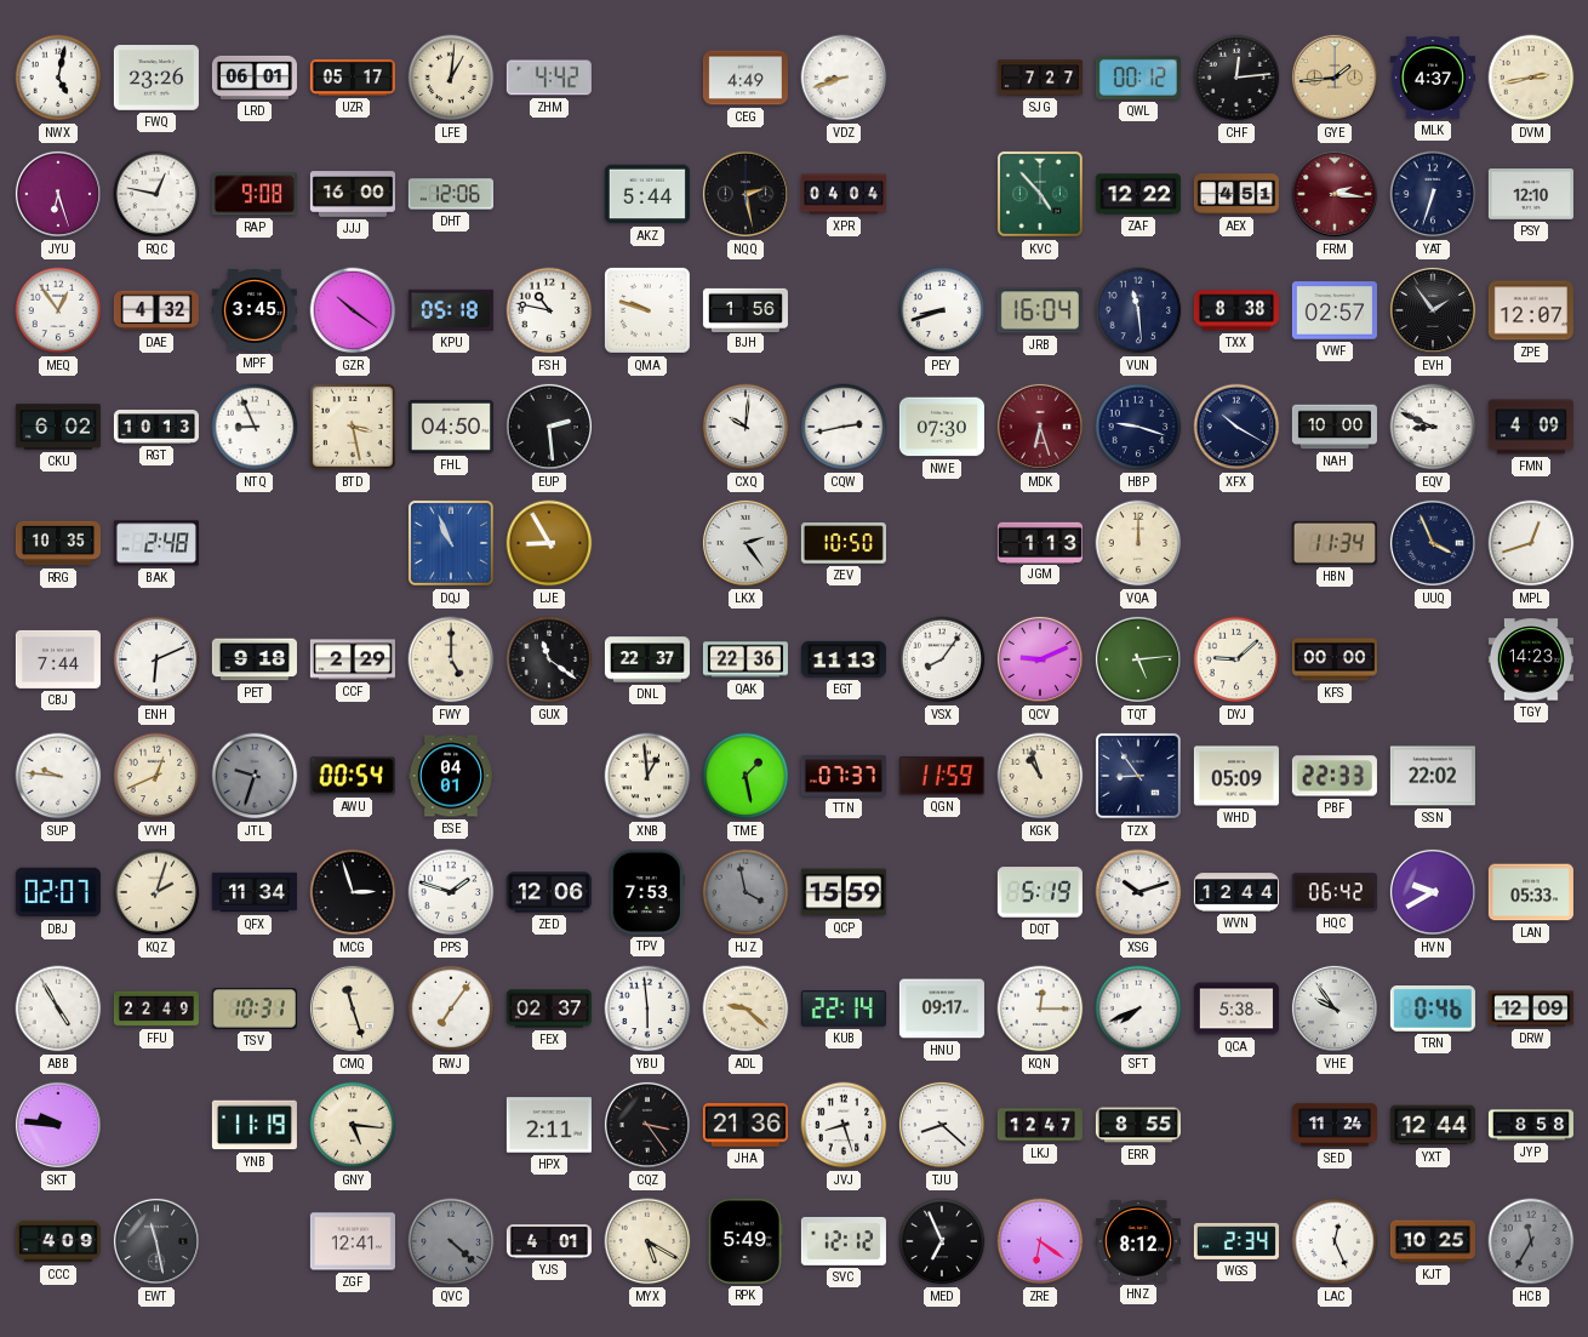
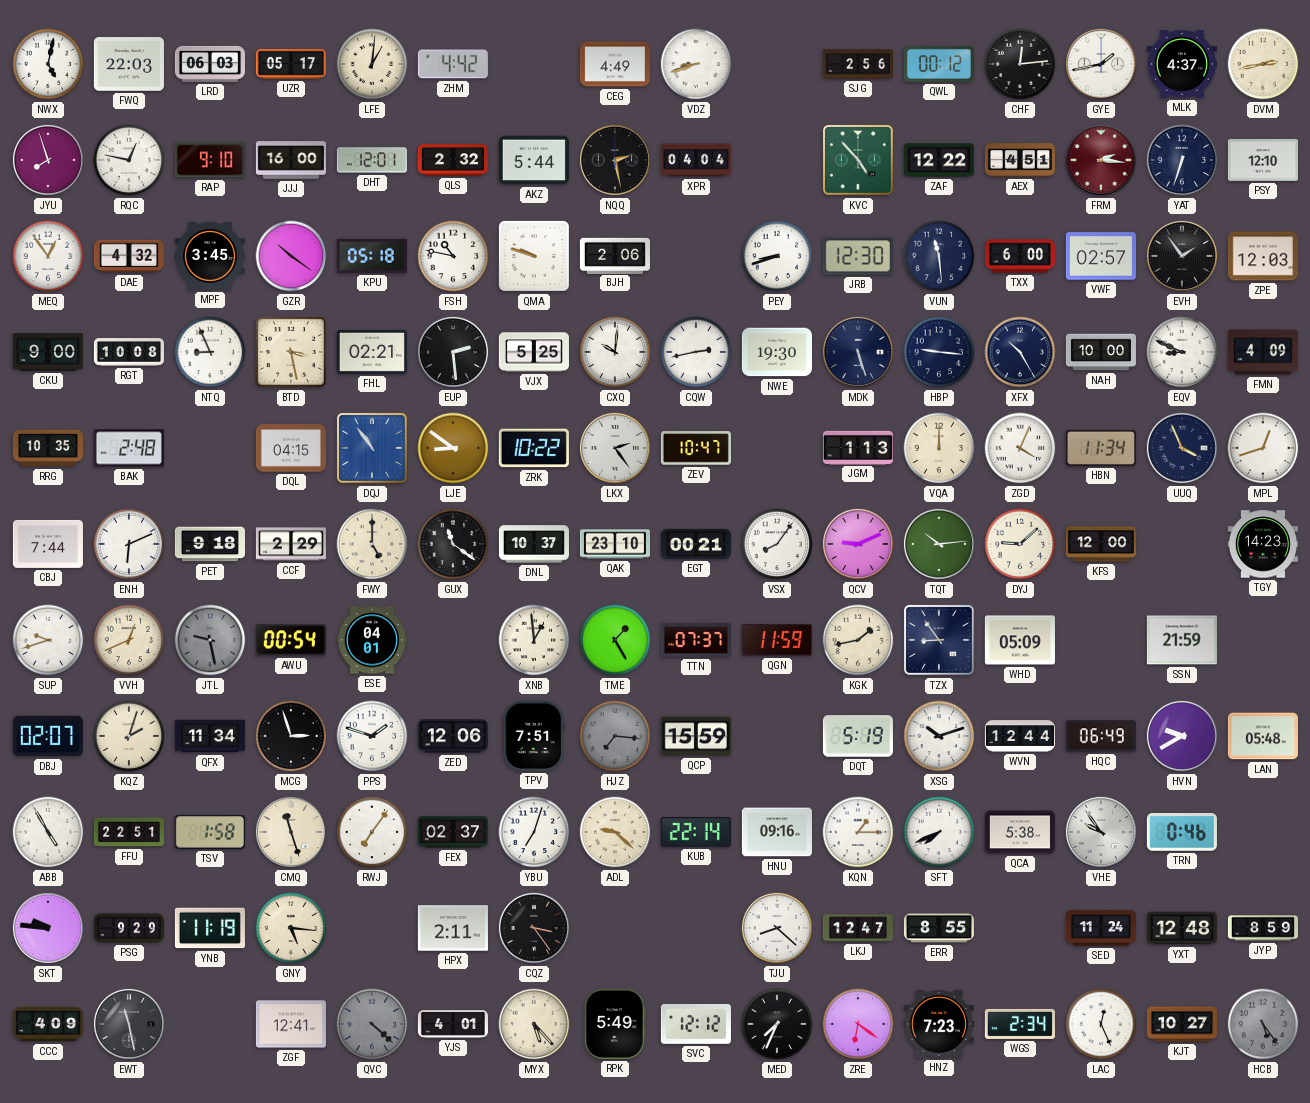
FWQ: 23:26 -> 22:03 (129, 64)
LRD: 06:01 -> 06:03 (210, 64)
SJG: 7:27 -> 2:56 (858, 64)
GYE: 1:44 -> 1:43 (1101, 64)
GYE dial: champagne -> white (1101, 64)
JYU: 6:27 -> 7:57 (48, 160)
RAP: 9:08 -> 9:10 (210, 160)
DHT: 12:06 -> 12:01 (372, 160)
QLS: none -> 2:32 (453, 160)
BJH: 1:56 -> 2:06 (615, 255)
JRB: 16:04 -> 12:30 (858, 256)
TXX: 8:38 -> 6:00 (1020, 256)
ZPE: 12:07 -> 12:03 (1263, 256)
CKU: 6:02 -> 9:00 (48, 352)
RGT: 10:13 -> 10:08 (129, 352)
FHL: 04:50 -> 02:21 (372, 352)
VJX: none -> 5:25 (534, 352)
NWE: 07:30 -> 19:30 (777, 352)
MDK: 6:27 -> 5:27 (858, 352)
MDK dial: burgundy -> navy (858, 352)
HBP: 9:18 -> 9:16 (939, 352)
XFX: 10:20 -> 10:25 (1020, 352)
DQL: none -> 04:15 (291, 448)
DQJ: 10:56 -> 10:54 (372, 448)
LJE: 8:55 -> 8:51 (453, 448)
ZRK: none -> 10:22 (534, 448)
ZEV: 10:50 -> 10:47 (696, 448)
ZGD: none -> 4:04 (1020, 448)
DNL: 22:37 -> 10:37 (534, 544)
QAK: 22:36 -> 23:10 (615, 544)
EGT: 11:13 -> 00:21 (696, 544)
TQT: 5:14 -> 10:14 (939, 544)
KFS: 00:00 -> 12:00 (1101, 544)
SUP: 9:46 -> 9:42 (48, 640)
JTL: 9:33 -> 9:28 (210, 640)
TME: 1:28 -> 1:25 (615, 640)
KGK: 10:57 -> 1:43 (858, 640)
PBF: 22:33 -> none (1335, 776)
SSN: 22:02 -> 21:59 (1182, 640)
TPV: 7:53 -> 7:51 (534, 736)
HJZ: 3:58 -> 7:16 (615, 736)
HQC: 06:42 -> 06:49 (1101, 736)
LAN: 05:33 -> 05:48 (1263, 736)
FFU: 22:49 -> 22:51 (129, 832)
TSV: 10:31 -> 1:58 (210, 832)
YBU: 5:59 -> 7:03 (534, 832)
HNU: 09:17 -> 09:16 (777, 832)
KQN: 12:15 -> 1:15 (858, 832)
DRW: 12:09 -> none (1531, 1009)
PSG: none -> 9:29 (129, 928)
JHA: 21:36 -> none (746, 1126)
JVJ: 8:27 -> none (844, 1125)
YXT: 12:44 -> 12:48 (1182, 928)
JYP: 8:58 -> 8:59 (1263, 928)
MYX: 5:20 -> 5:23 (534, 1024)
MED: 6:56 -> 7:34 (777, 1024)
HNZ: 8:12 -> 7:23 (939, 1024)
KJT: 10:25 -> 10:27 (1182, 1024)
HCB: 11:35 -> 5:24 (1263, 1024)
